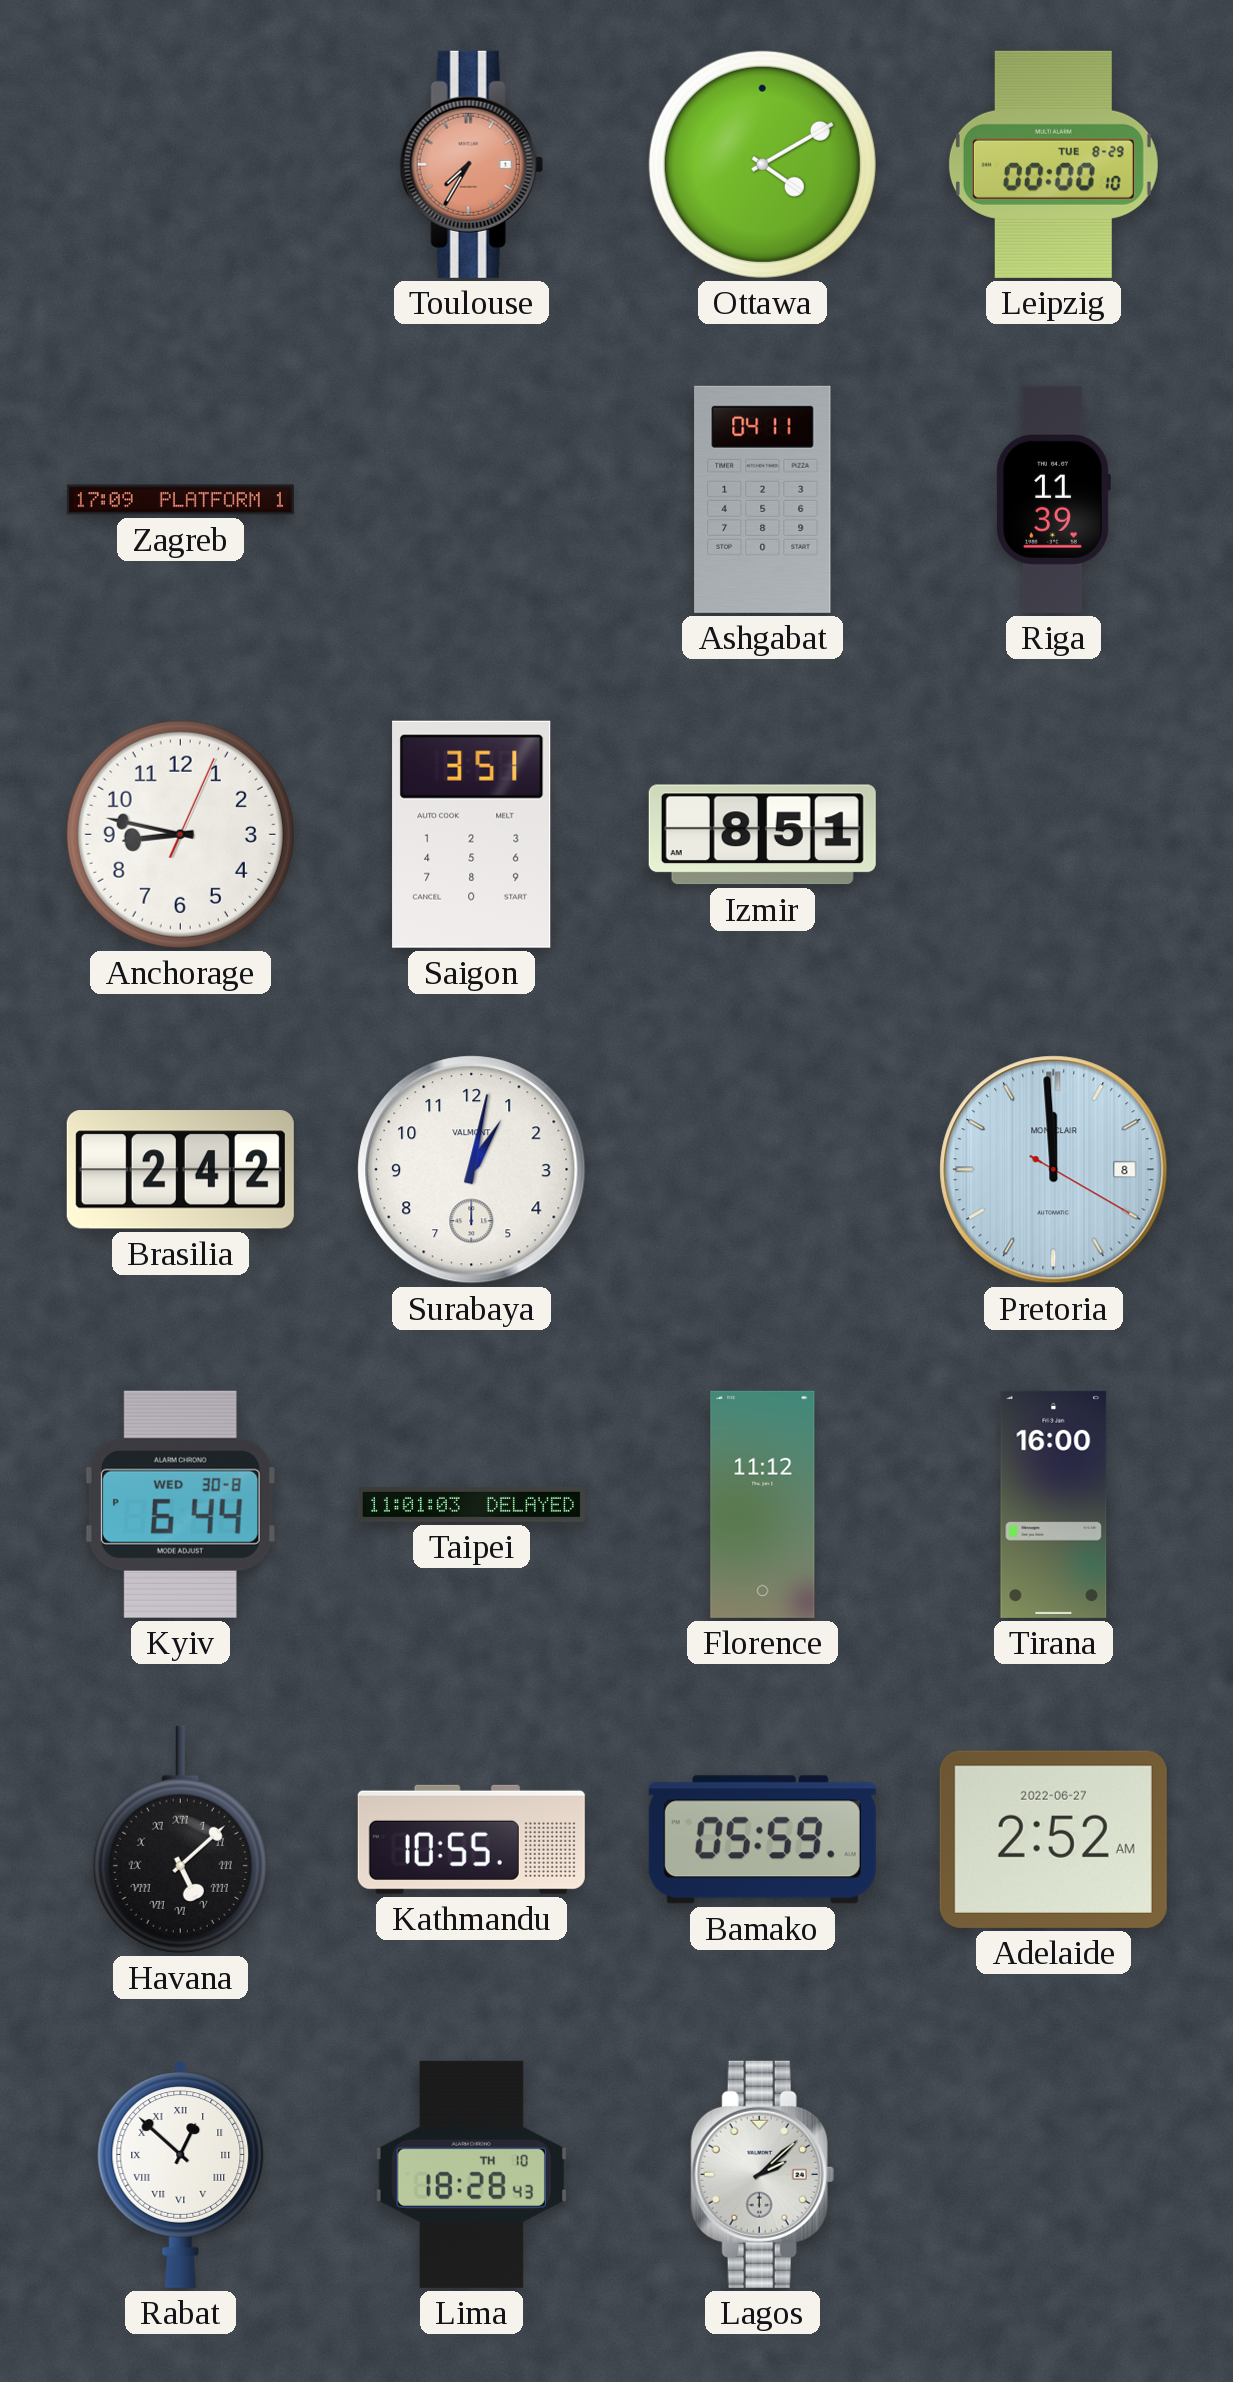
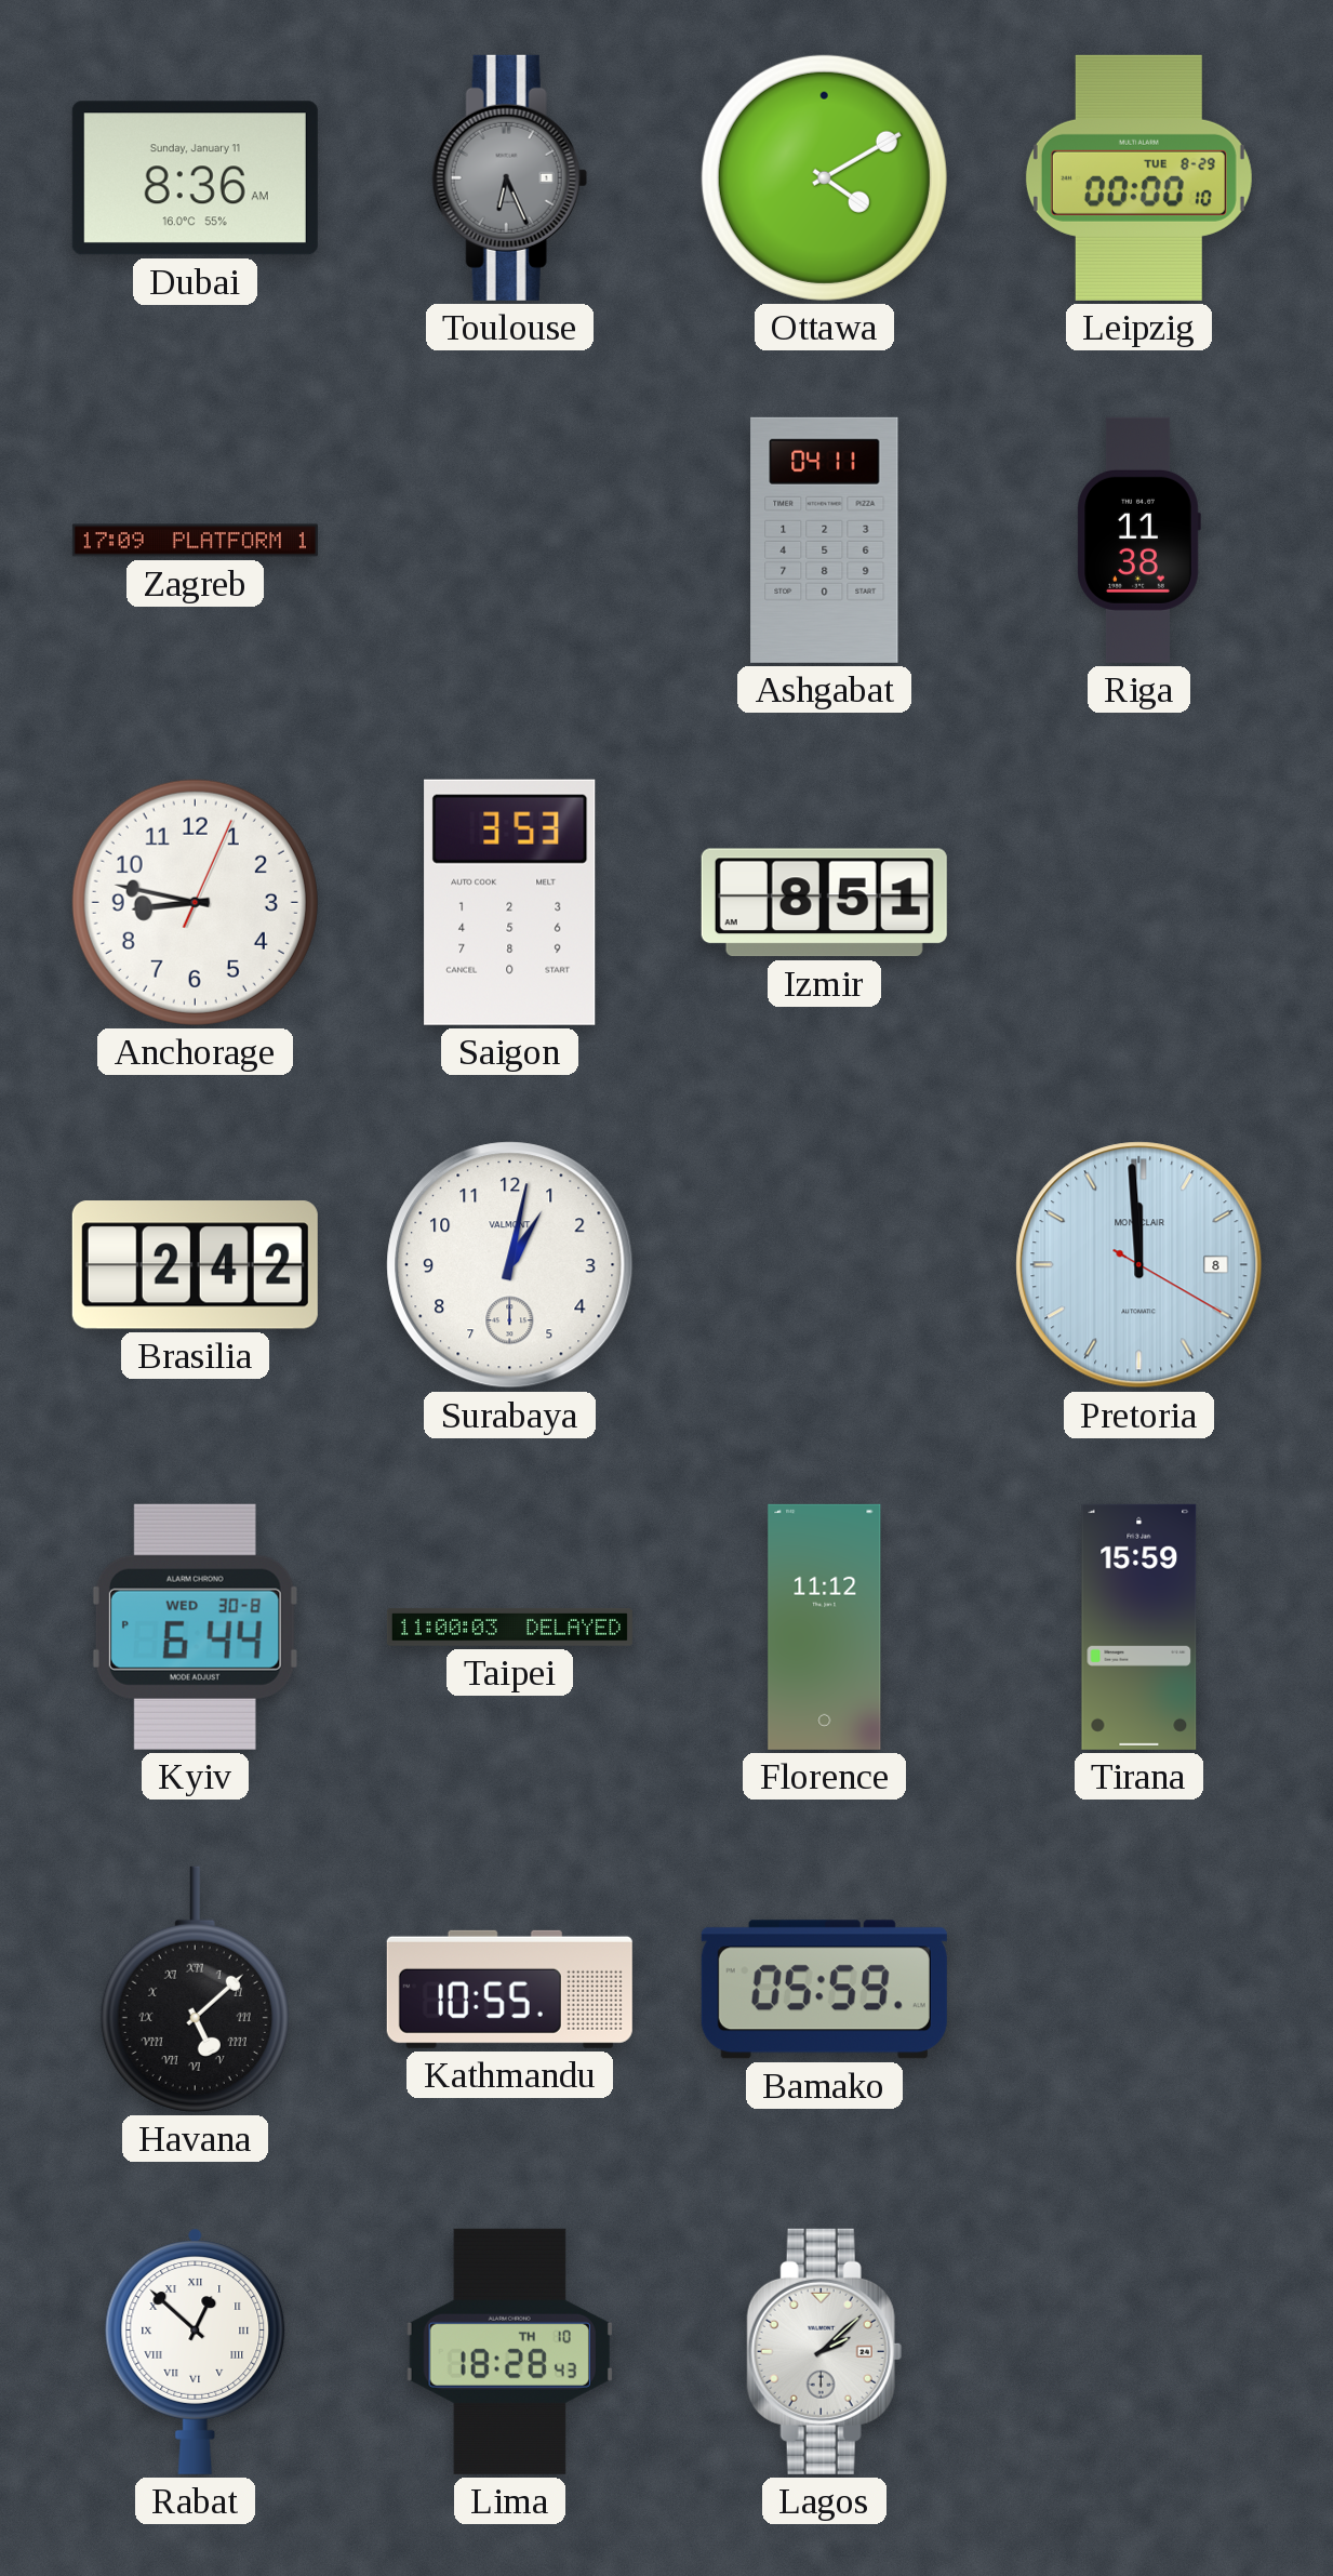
Dubai: none -> 8:36 (195, 178)
Toulouse: 7:35 -> 6:26 (509, 177)
Toulouse dial: salmon -> grey (509, 177)
Riga: 11:39 -> 11:38 (1138, 540)
Saigon: 3:51 -> 3:53 (510, 902)
Taipei: 11:01 -> 11:00 (509, 1628)
Tirana: 16:00 -> 15:59 (1139, 1626)
Adelaide: 2:52 -> none (1053, 1839)
